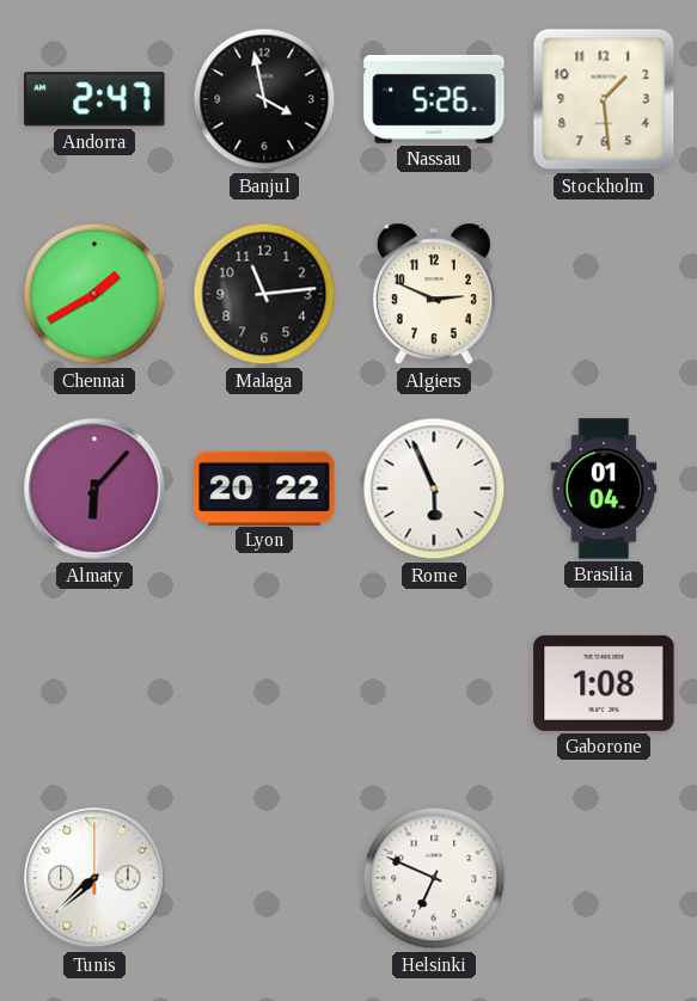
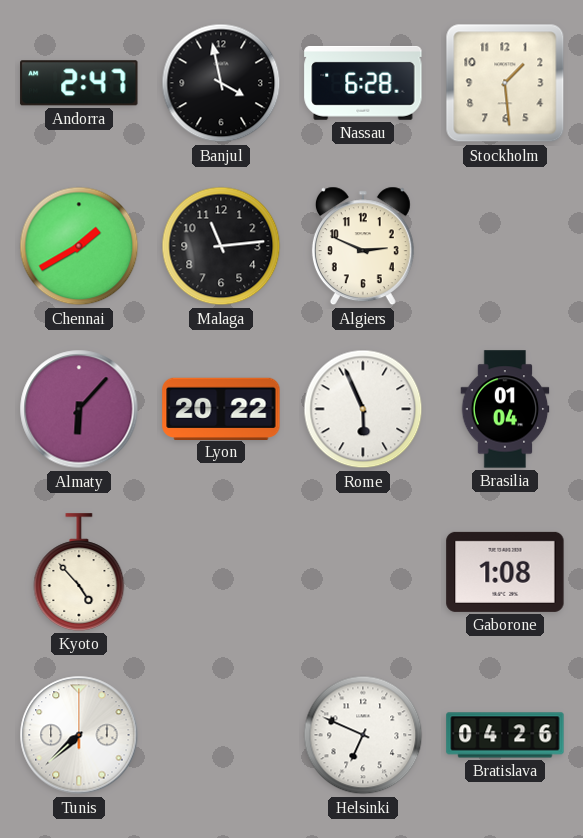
Nassau: 5:26 -> 6:28 (363, 83)
Kyoto: none -> 4:53 (79, 572)
Bratislava: none -> 04:26 (505, 735)
